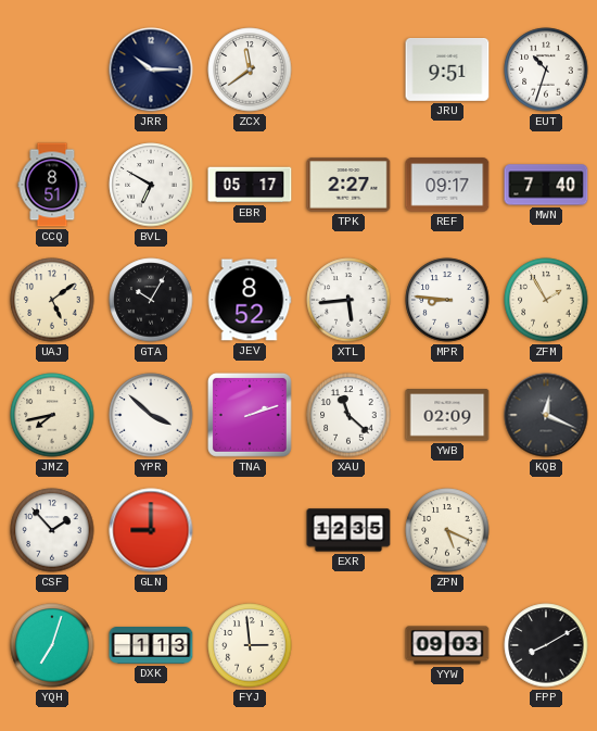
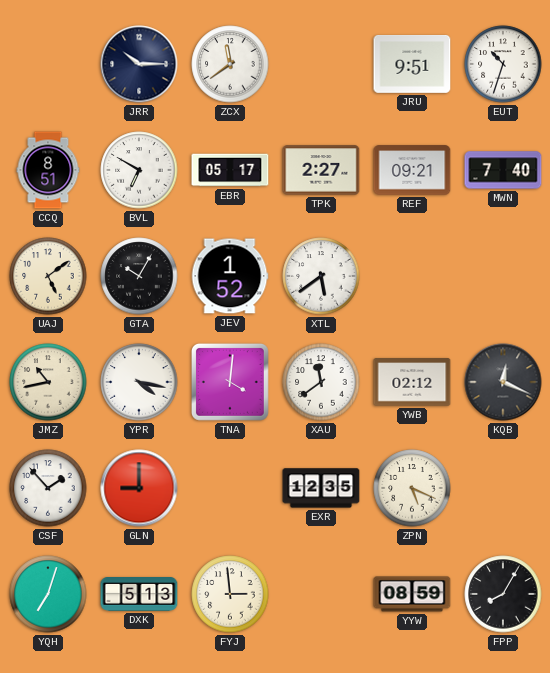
REF: 09:17 -> 09:21 (412, 170)
JEV: 8:52 -> 1:52 (230, 276)
XTL: 5:44 -> 5:39 (321, 276)
MPR: 8:46 -> none (447, 300)
ZFM: 1:55 -> none (546, 300)
JMZ: 7:43 -> 10:43 (48, 382)
YPR: 3:52 -> 4:17 (139, 382)
TNA: 2:12 -> 4:01 (230, 382)
XAU: 11:22 -> 11:39 (321, 382)
YWB: 02:09 -> 02:12 (412, 382)
DXK: 1:13 -> 5:13 (139, 595)
YYW: 09:03 -> 08:59 (412, 594)
FPP: 8:10 -> 8:05 (503, 594)
